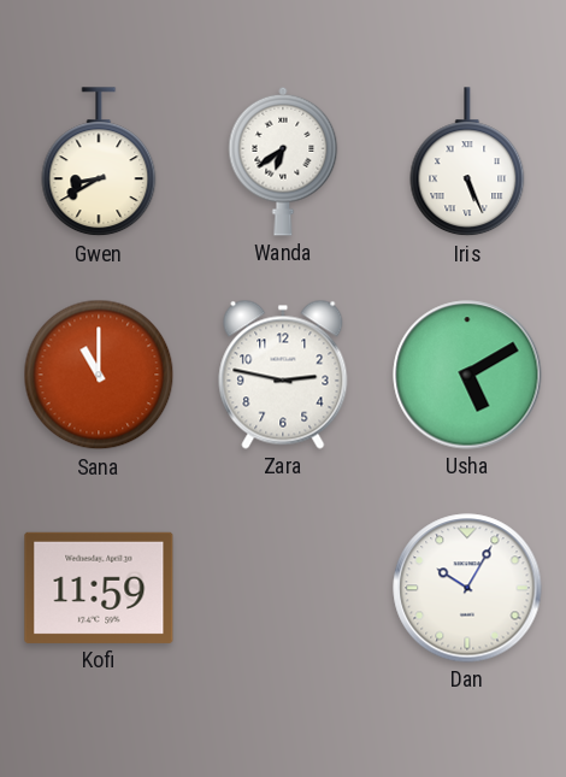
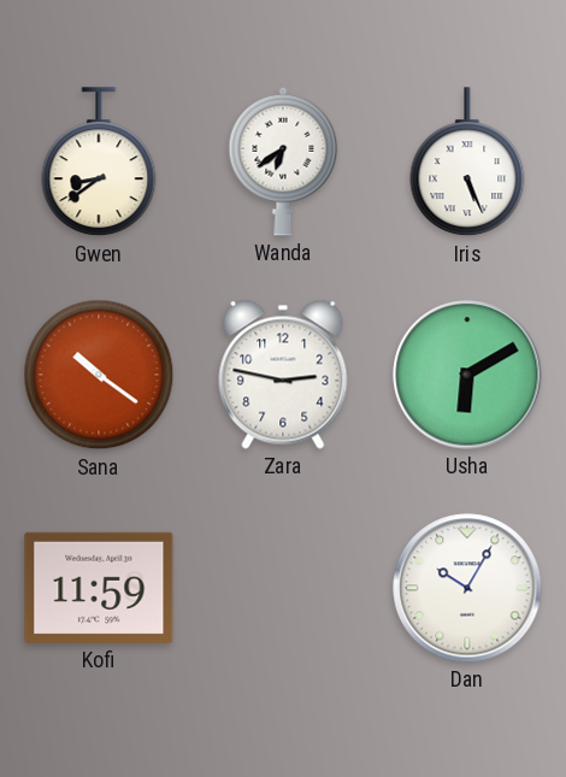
Gwen: 8:40 -> 8:39 (99, 163)
Sana: 11:00 -> 10:21 (99, 375)
Usha: 5:10 -> 6:10 (467, 375)
